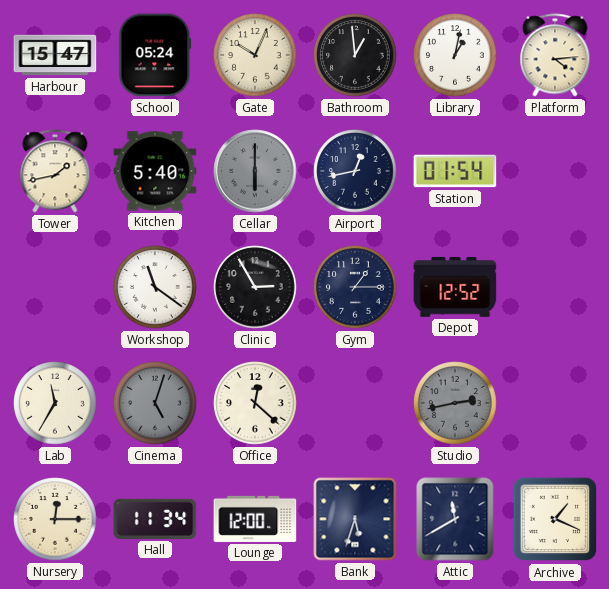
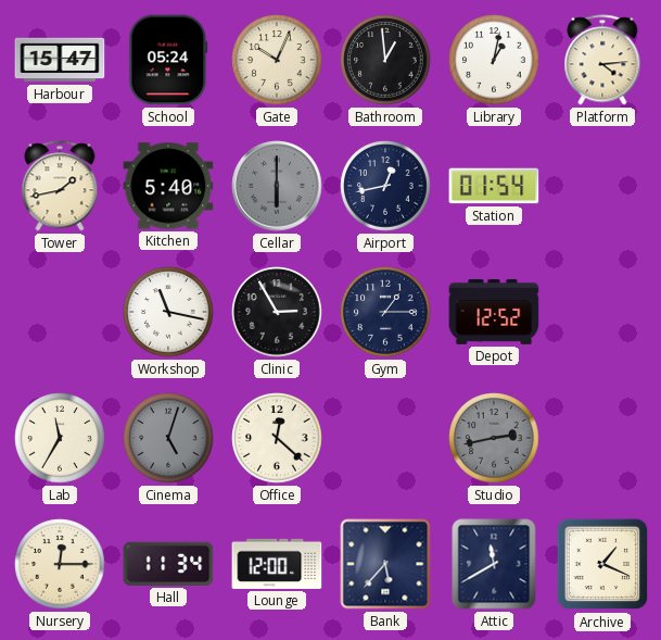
Workshop: 11:21 -> 11:17 (168, 312)
Bank: 5:33 -> 5:37 (385, 564)
